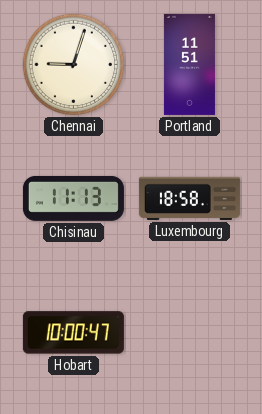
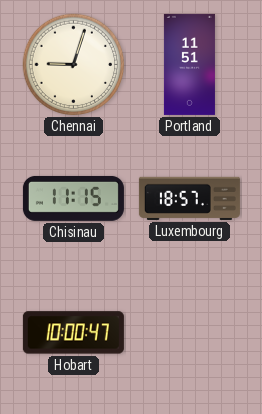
Chisinau: 11:13 -> 11:15 (73, 198)
Luxembourg: 18:58 -> 18:57 (189, 198)
